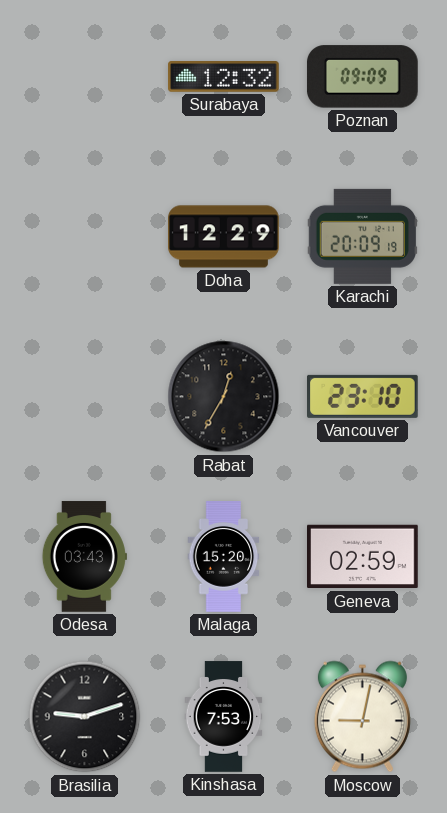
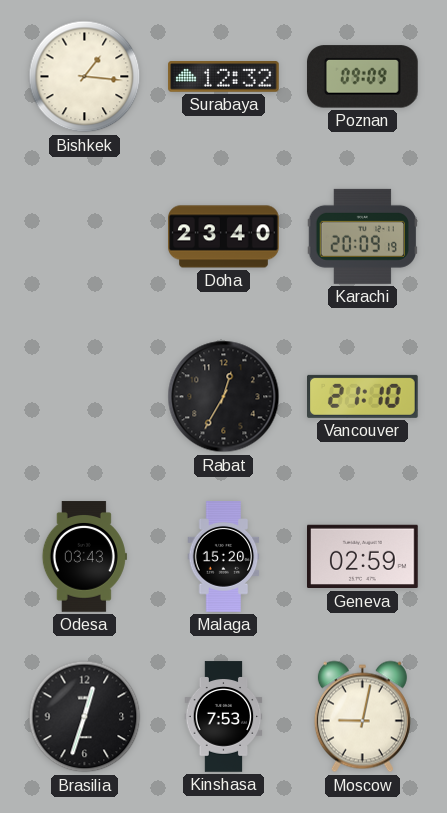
Bishkek: none -> 1:16 (85, 77)
Doha: 12:29 -> 23:40 (224, 237)
Vancouver: 23:10 -> 21:10 (363, 396)
Brasilia: 9:12 -> 12:33 (85, 717)
